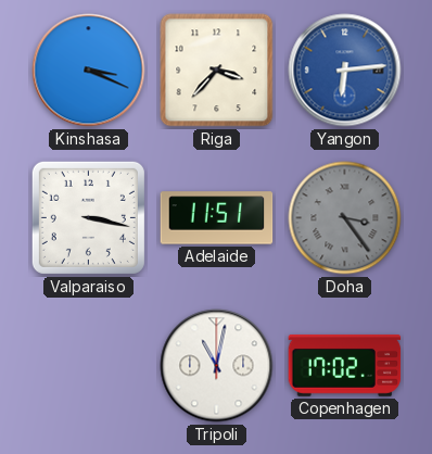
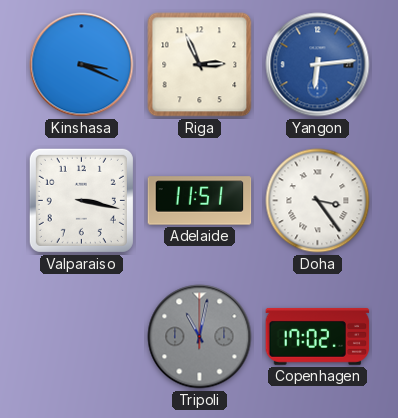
Riga: 3:37 -> 2:56 (200, 65)
Doha dial: grey -> white (318, 201)
Tripoli dial: white -> grey (200, 337)
